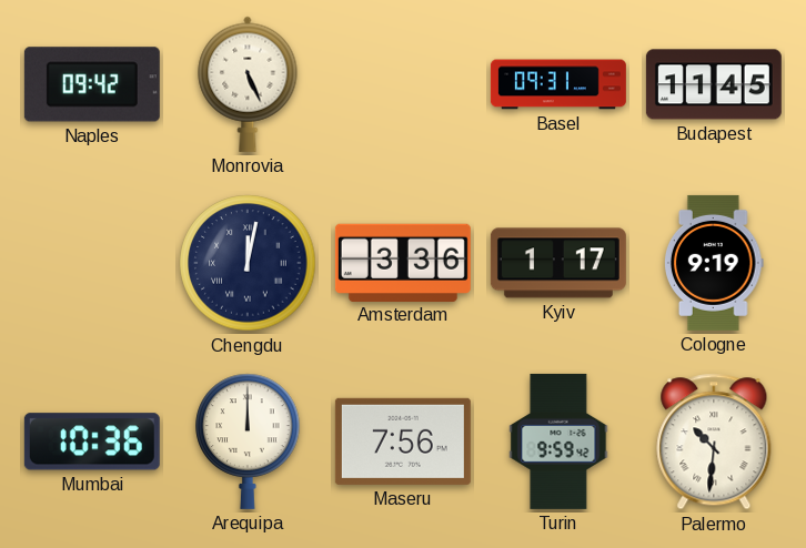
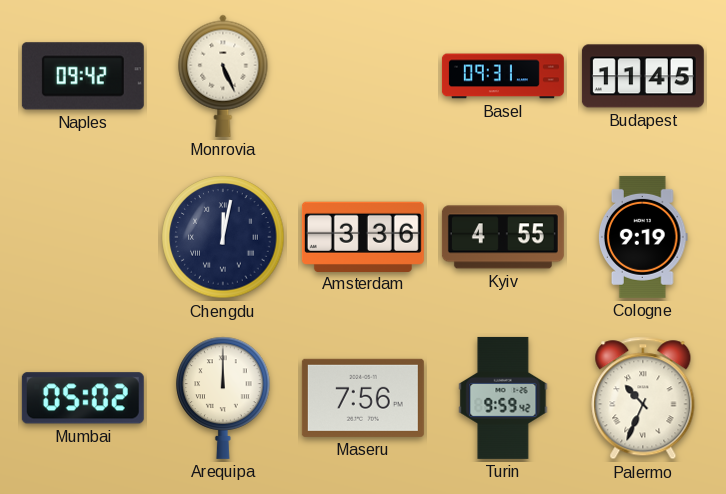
Kyiv: 1:17 -> 4:55 (503, 237)
Mumbai: 10:36 -> 05:02 (83, 398)
Palermo: 10:31 -> 10:34 (643, 398)
